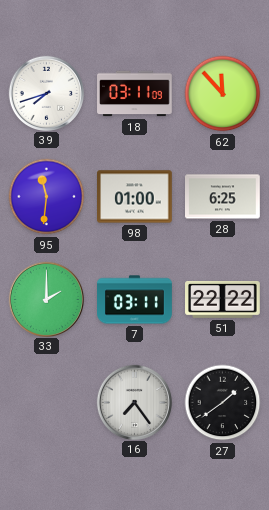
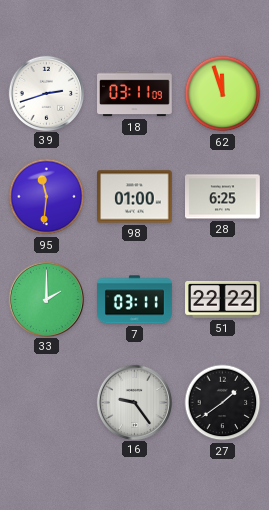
39: 7:42 -> 2:42 (46, 93)
62: 11:53 -> 11:57 (223, 94)
16: 7:24 -> 9:24 (134, 402)
